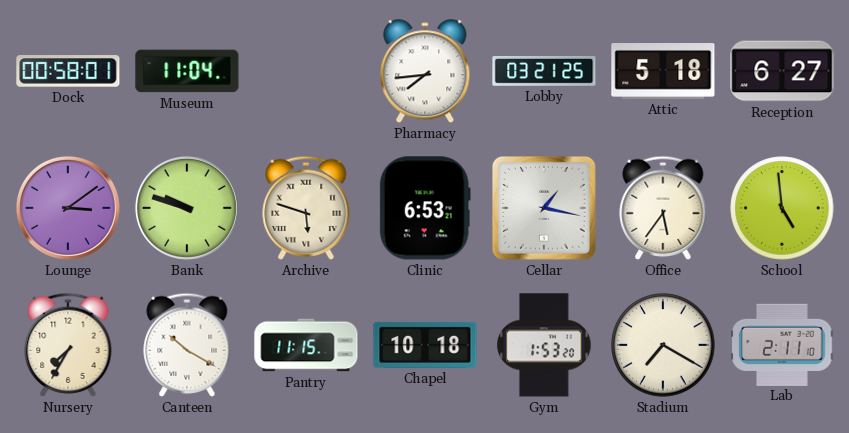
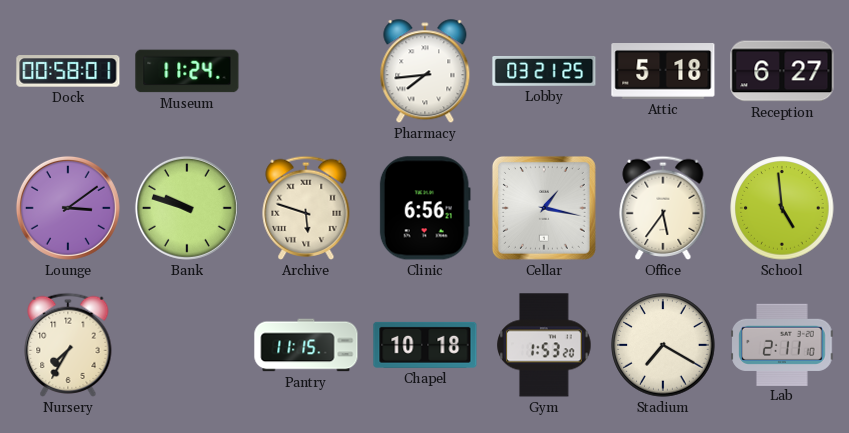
Museum: 11:04 -> 11:24 (187, 71)
Clinic: 6:53 -> 6:56 (425, 208)
Canteen: 10:20 -> none (187, 345)
